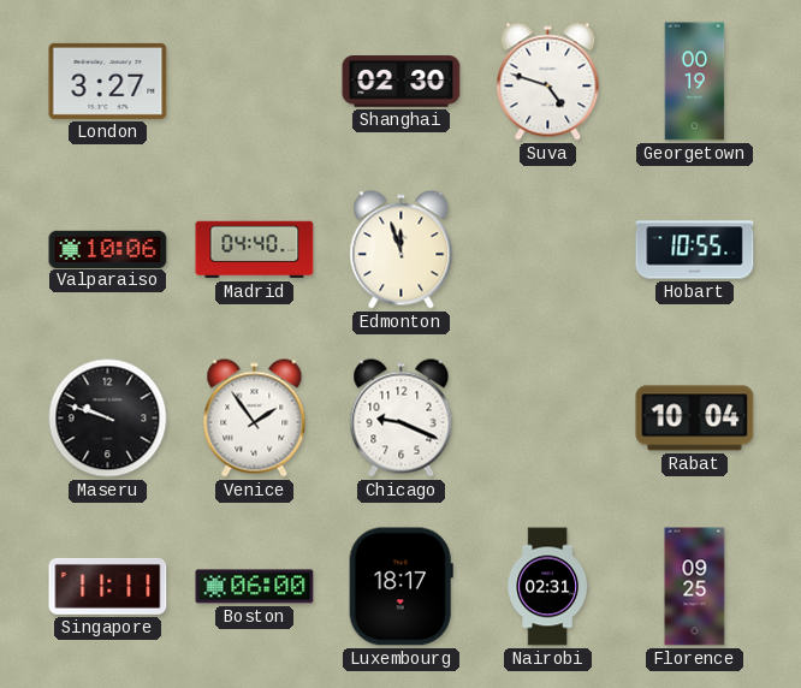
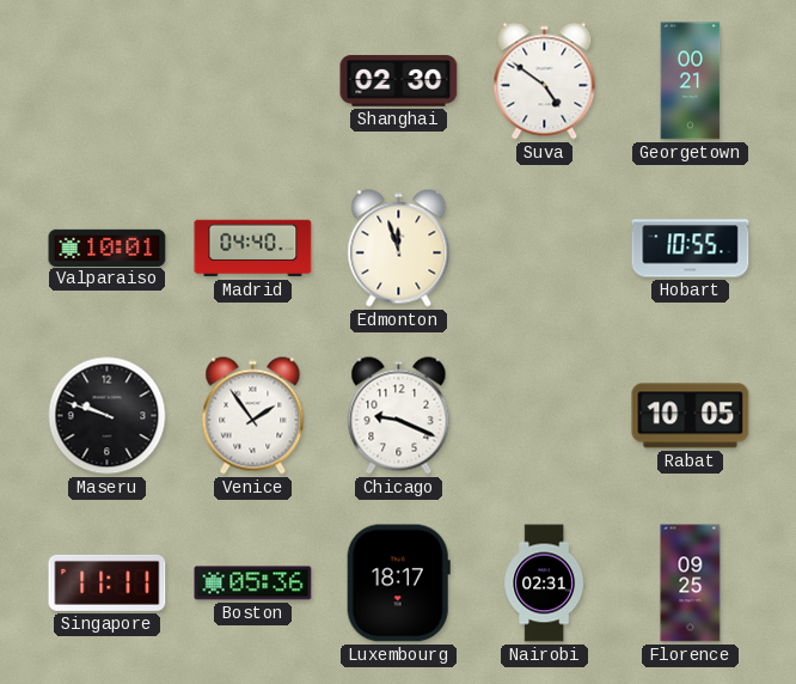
London: 3:27 -> none (108, 81)
Suva: 4:48 -> 4:51 (545, 81)
Georgetown: 00:19 -> 00:21 (691, 81)
Valparaiso: 10:06 -> 10:01 (108, 248)
Rabat: 10:04 -> 10:05 (691, 416)
Boston: 06:00 -> 05:36 (253, 584)
